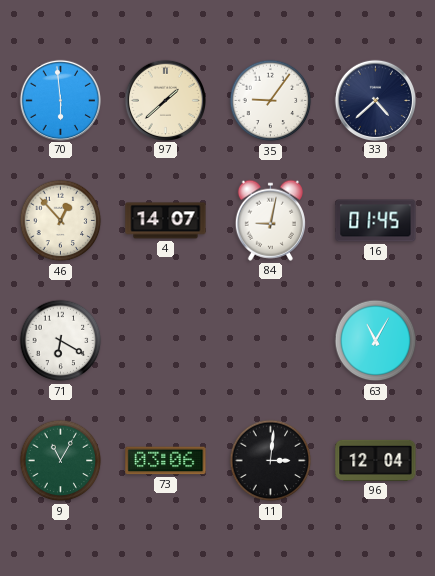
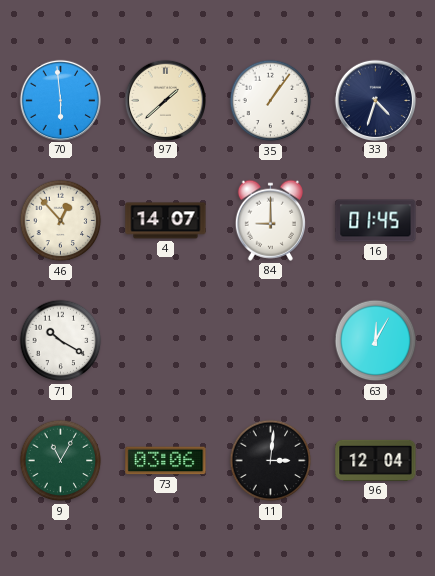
35: 9:06 -> 1:06 (271, 101)
33: 4:38 -> 4:33 (375, 100)
84: 9:02 -> 9:00 (270, 220)
71: 6:20 -> 10:20 (61, 341)
63: 11:05 -> 12:05 (376, 341)
